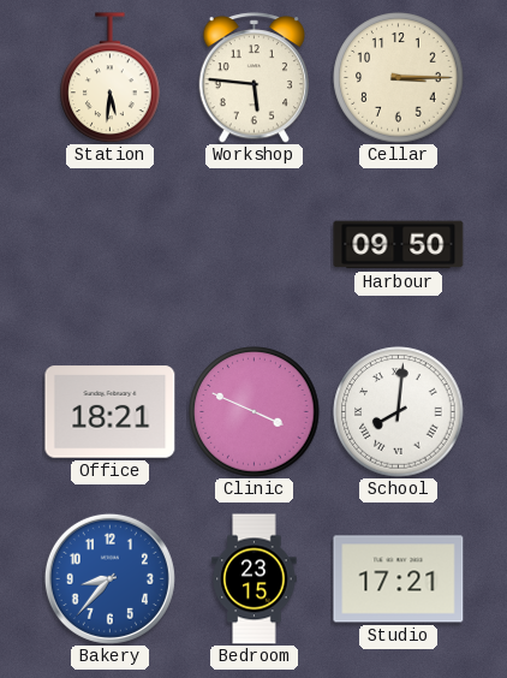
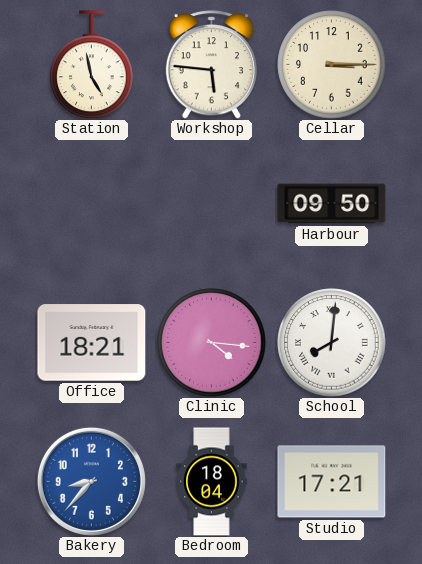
Station: 5:31 -> 4:58 (92, 65)
Clinic: 3:49 -> 4:16 (212, 343)
Bedroom: 23:15 -> 18:04 (212, 482)
